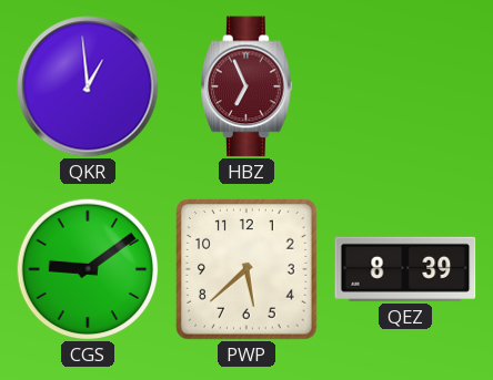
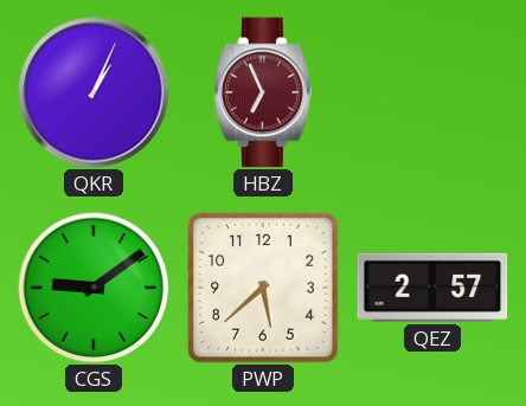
QKR: 12:59 -> 1:04 (94, 92)
QEZ: 8:39 -> 2:57 (432, 288)
